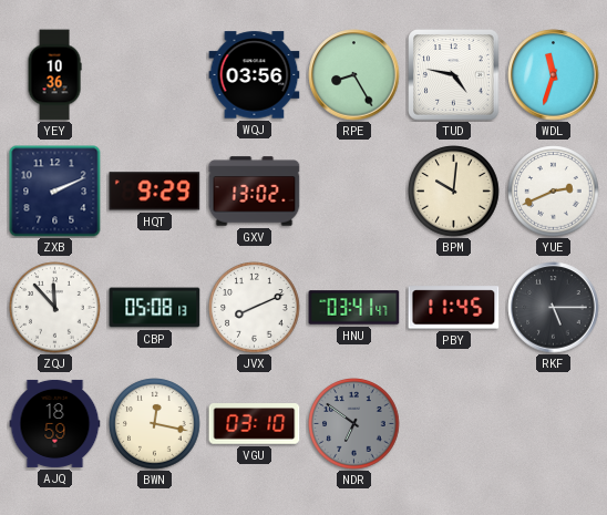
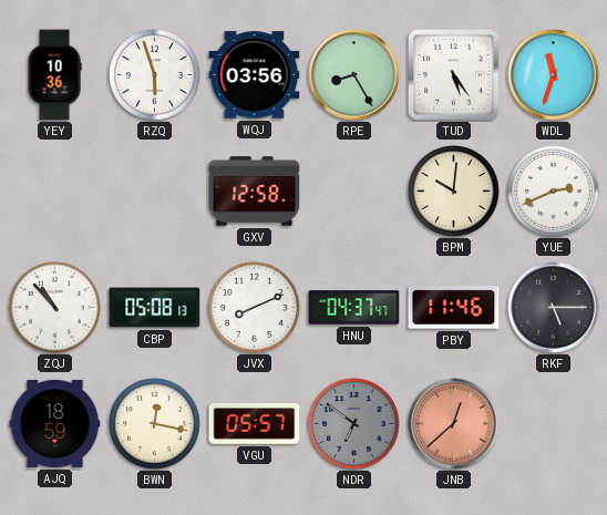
RZQ: none -> 5:57 (155, 75)
TUD: 4:47 -> 5:24 (454, 75)
ZXB: 2:11 -> none (55, 192)
HQT: 9:29 -> none (155, 192)
GXV: 13:02 -> 12:58 (255, 192)
ZQJ: 11:53 -> 10:53 (55, 308)
HNU: 03:41 -> 04:37 (354, 308)
PBY: 11:45 -> 11:46 (454, 308)
VGU: 03:10 -> 05:57 (255, 424)
JNB: none -> 12:38 (454, 424)
